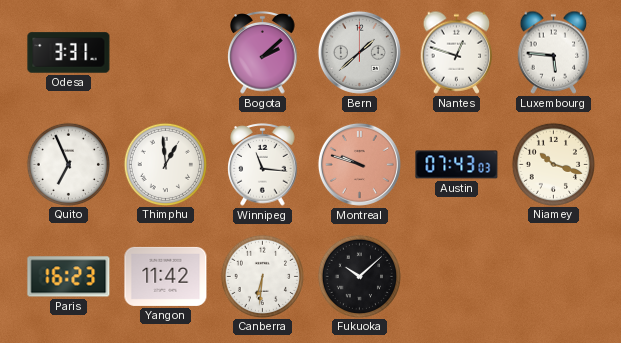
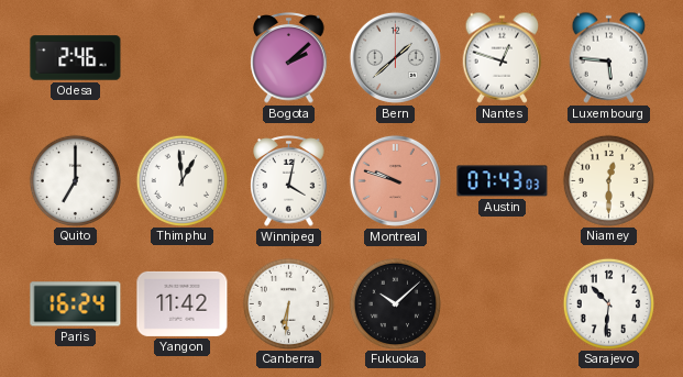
Odesa: 3:31 -> 2:46 (76, 58)
Quito: 6:56 -> 7:00 (75, 180)
Winnipeg: 11:16 -> 4:02 (289, 181)
Niamey: 10:18 -> 12:30 (608, 180)
Paris: 16:23 -> 16:24 (76, 304)
Sarajevo: none -> 10:31 (608, 303)
